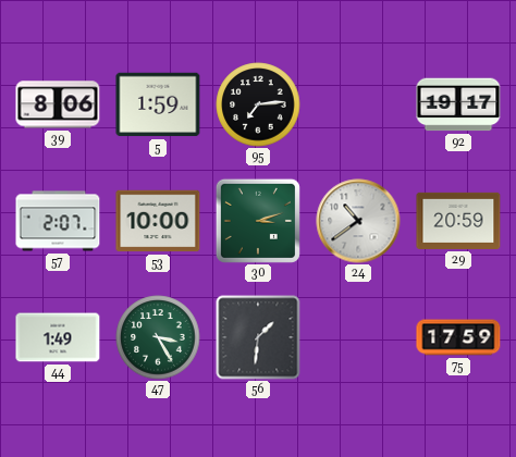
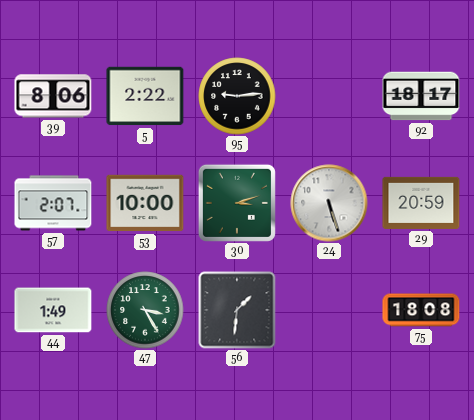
5: 1:59 -> 2:22 (145, 96)
95: 7:14 -> 9:14 (237, 96)
92: 19:17 -> 18:17 (421, 96)
24: 10:39 -> 5:27 (329, 203)
75: 17:59 -> 18:08 (421, 310)
